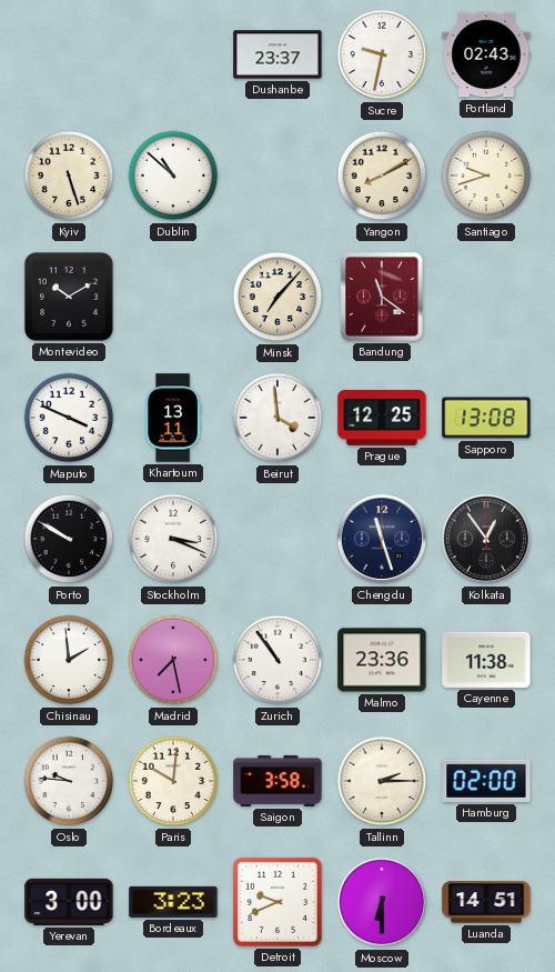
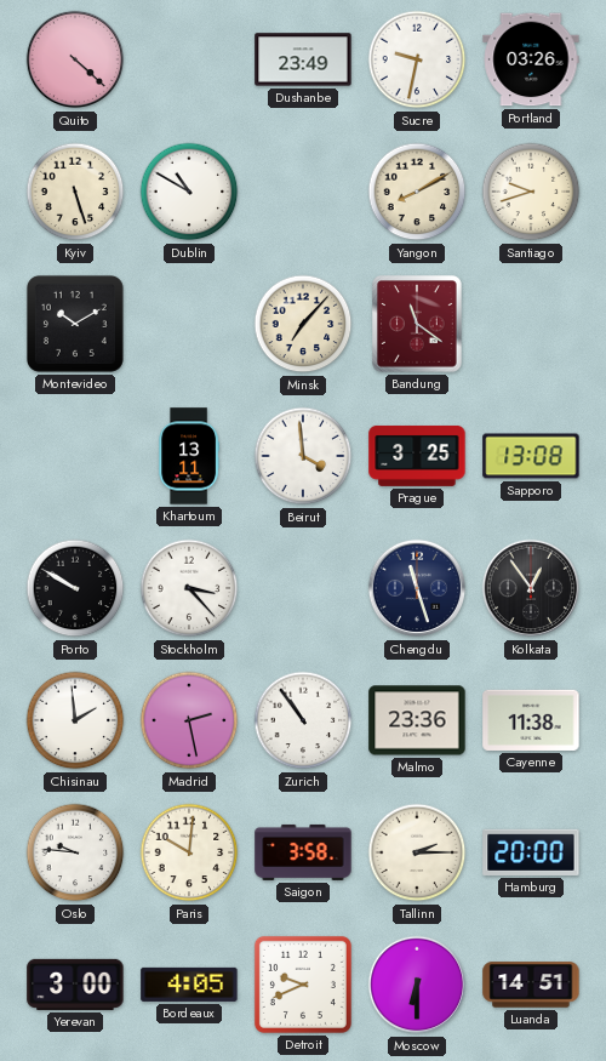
Quito: none -> 4:22 (75, 59)
Dushanbe: 23:37 -> 23:49 (303, 59)
Portland: 02:43 -> 03:26 (531, 59)
Dublin: 10:52 -> 10:50 (189, 192)
Maputo: 3:49 -> none (69, 418)
Prague: 12:25 -> 3:25 (417, 456)
Stockholm: 3:19 -> 3:23 (189, 588)
Madrid: 7:28 -> 2:28 (189, 720)
Hamburg: 02:00 -> 20:00 (531, 852)
Bordeaux: 3:23 -> 4:05 (189, 985)
